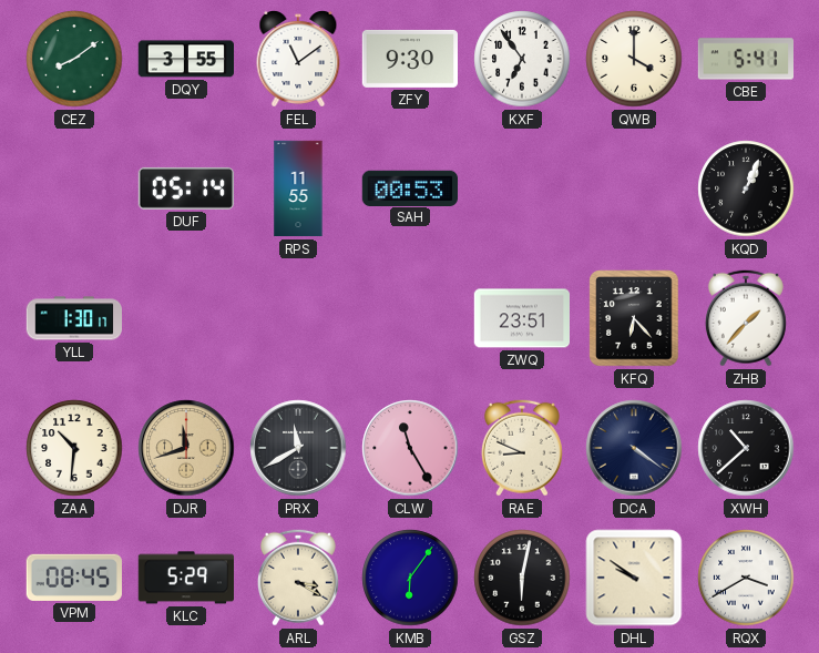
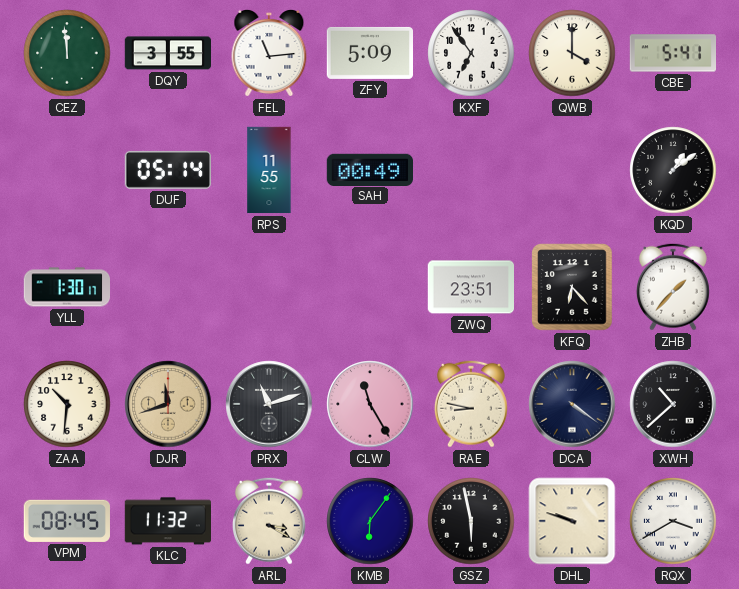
CEZ: 8:09 -> 11:59 (67, 53)
FEL: 11:09 -> 11:14 (269, 54)
ZFY: 9:30 -> 5:09 (369, 53)
SAH: 00:53 -> 00:49 (369, 169)
KQD: 1:04 -> 1:09 (673, 170)
PRX: 11:40 -> 11:12 (269, 404)
RAE: 8:49 -> 8:47 (471, 404)
KLC: 5:29 -> 11:32 (167, 521)
GSZ: 6:02 -> 5:58 (471, 521)
DHL: 9:51 -> 9:48 (572, 521)
